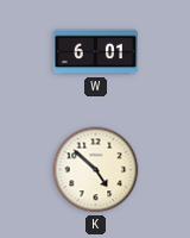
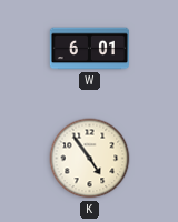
K: 4:52 -> 4:54 (90, 159)
